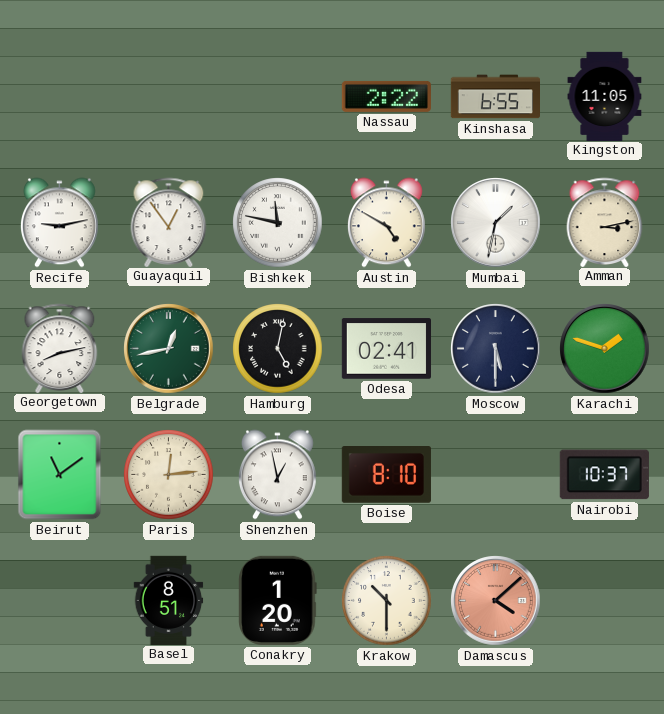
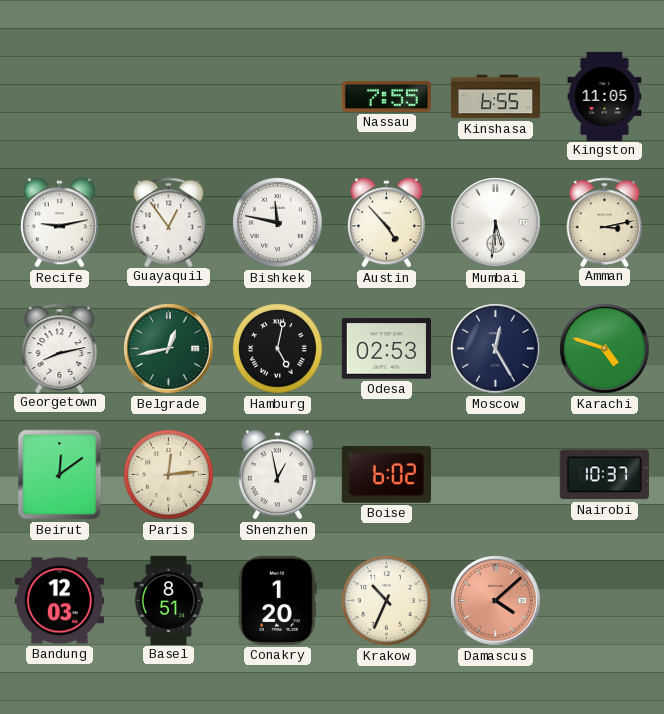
Nassau: 2:22 -> 7:55 (386, 96)
Austin: 4:50 -> 4:53 (386, 223)
Mumbai: 1:32 -> 5:31 (496, 223)
Odesa: 02:41 -> 02:53 (386, 349)
Moscow: 5:30 -> 12:25 (496, 349)
Karachi: 1:48 -> 4:48 (605, 349)
Beirut: 11:09 -> 12:09 (60, 475)
Boise: 8:10 -> 6:02 (386, 475)
Bandung: none -> 12:03 (59, 601)
Krakow: 10:30 -> 10:34 (387, 601)
